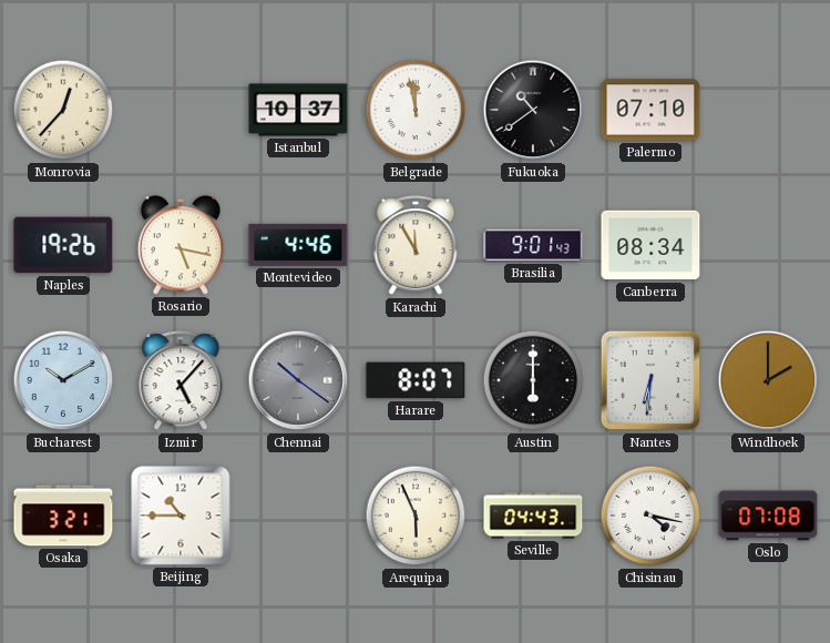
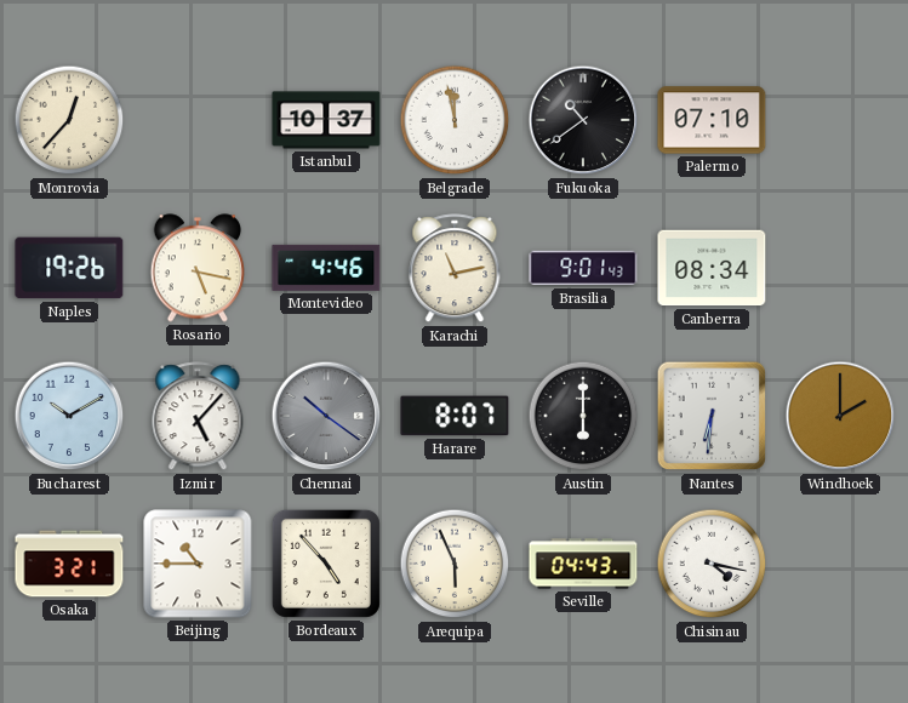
Karachi: 11:55 -> 11:13 (455, 269)
Bordeaux: none -> 4:53 (326, 564)
Oslo: 07:08 -> none (768, 516)
